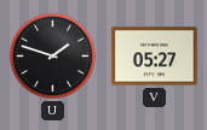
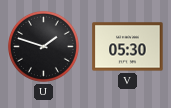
V: 05:27 -> 05:30 (128, 47)
